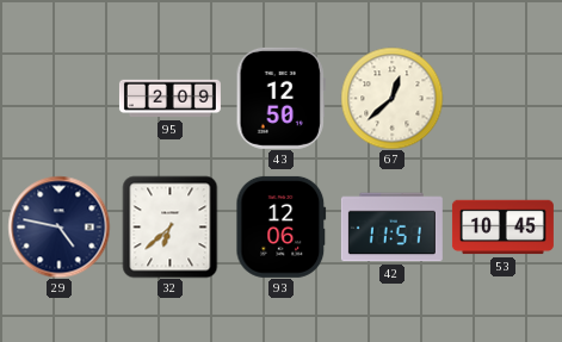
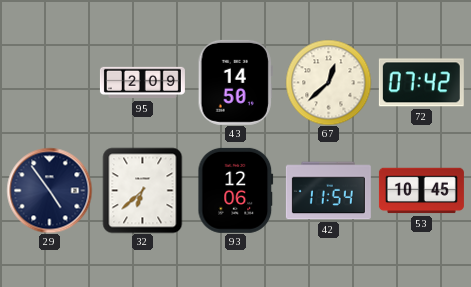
43: 12:50 -> 14:50 (235, 82)
72: none -> 07:42 (421, 83)
29: 4:47 -> 4:54 (49, 190)
42: 11:51 -> 11:54 (328, 191)
